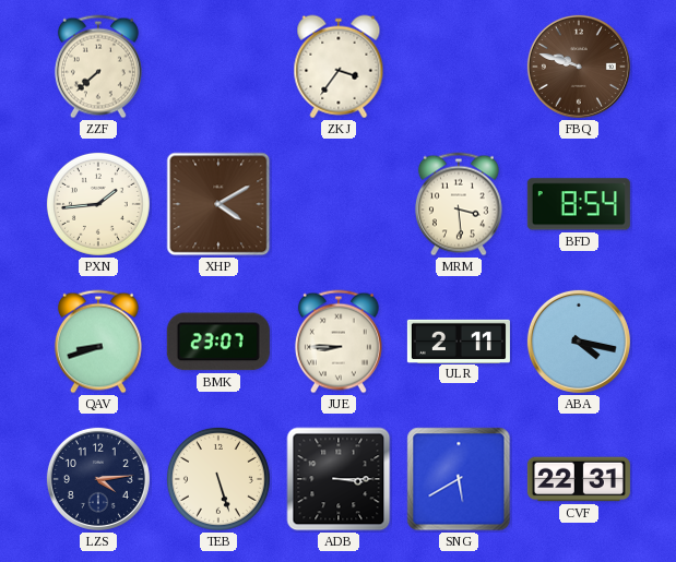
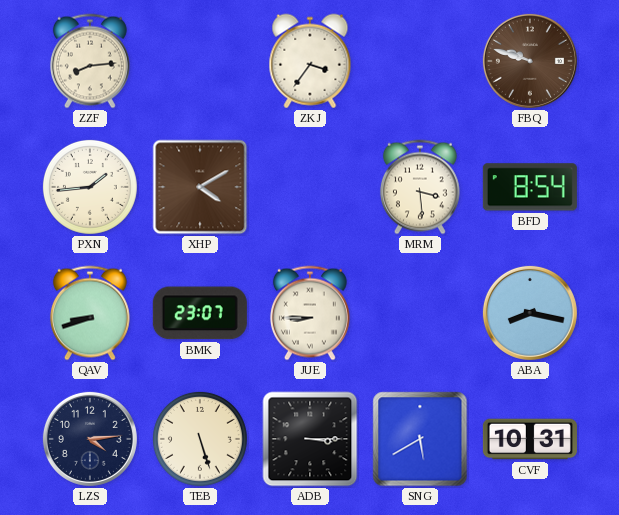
ZZF: 7:38 -> 8:14 (90, 61)
ULR: 2:11 -> none (459, 340)
ABA: 4:17 -> 8:17 (530, 313)
CVF: 22:31 -> 10:31 (530, 439)
